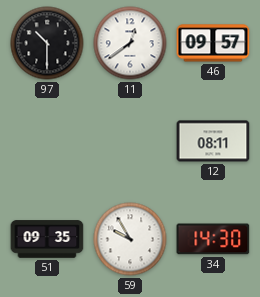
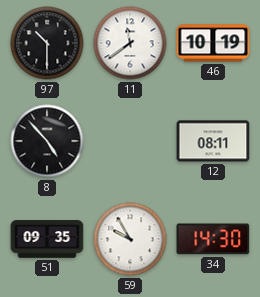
11: 12:39 -> 11:39 (130, 43)
46: 09:57 -> 10:19 (213, 43)
8: none -> 4:53 (47, 141)
